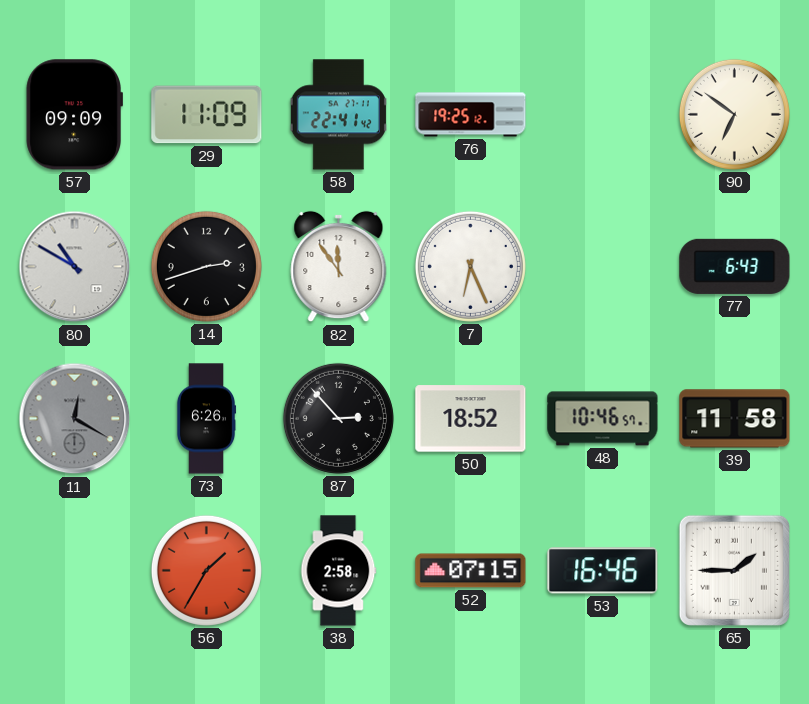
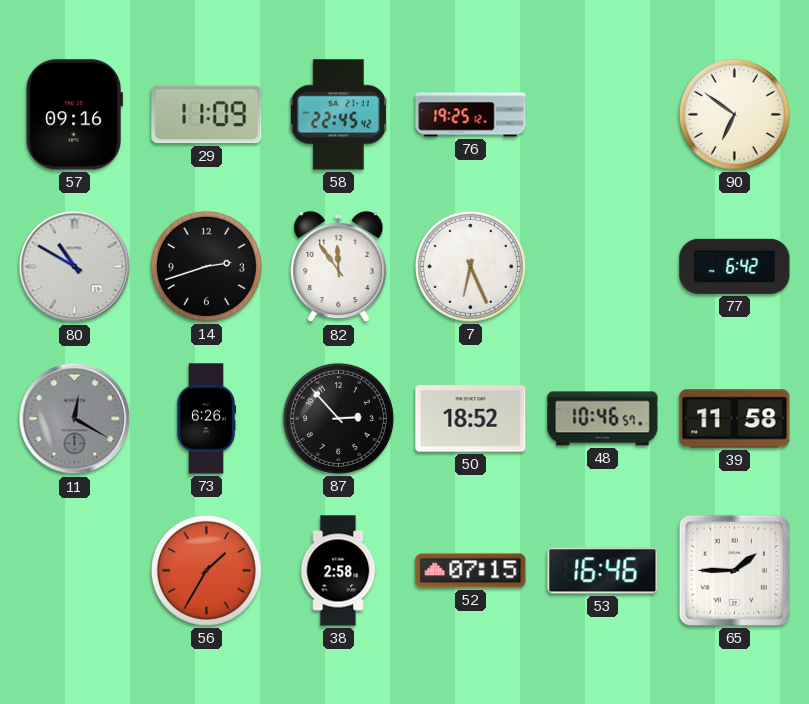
57: 09:09 -> 09:16 (74, 115)
58: 22:41 -> 22:45 (338, 115)
77: 6:43 -> 6:42 (735, 266)
